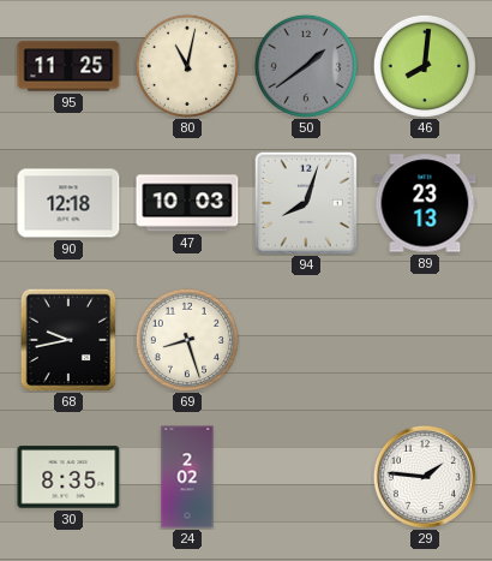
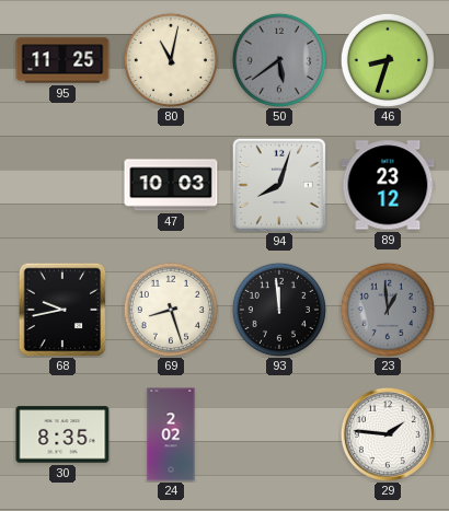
50: 1:39 -> 5:39 (279, 60)
46: 8:01 -> 8:33 (388, 60)
90: 12:18 -> none (68, 203)
89: 23:13 -> 23:12 (388, 185)
93: none -> 11:59 (279, 310)
23: none -> 12:59 (388, 310)
